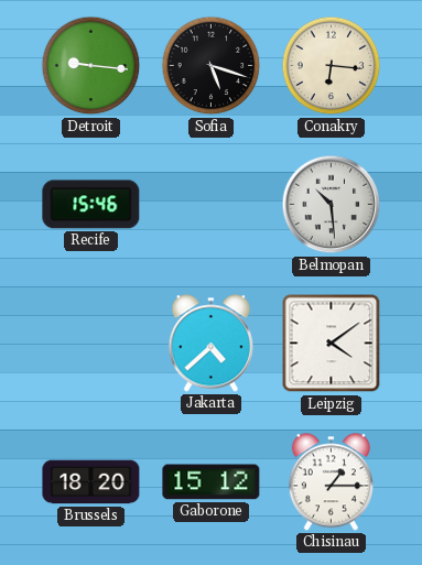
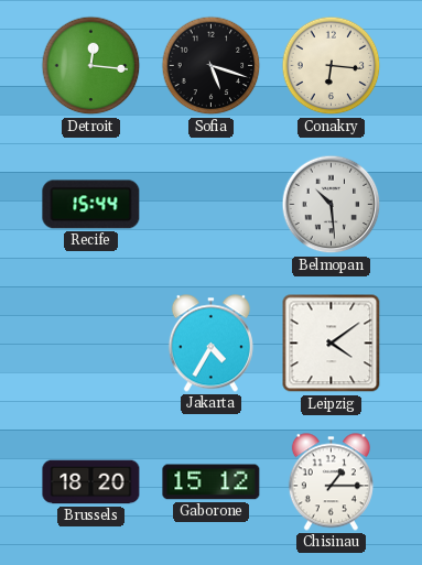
Detroit: 9:16 -> 12:16 (91, 66)
Recife: 15:46 -> 15:44 (91, 205)
Jakarta: 4:38 -> 4:35 (210, 344)
